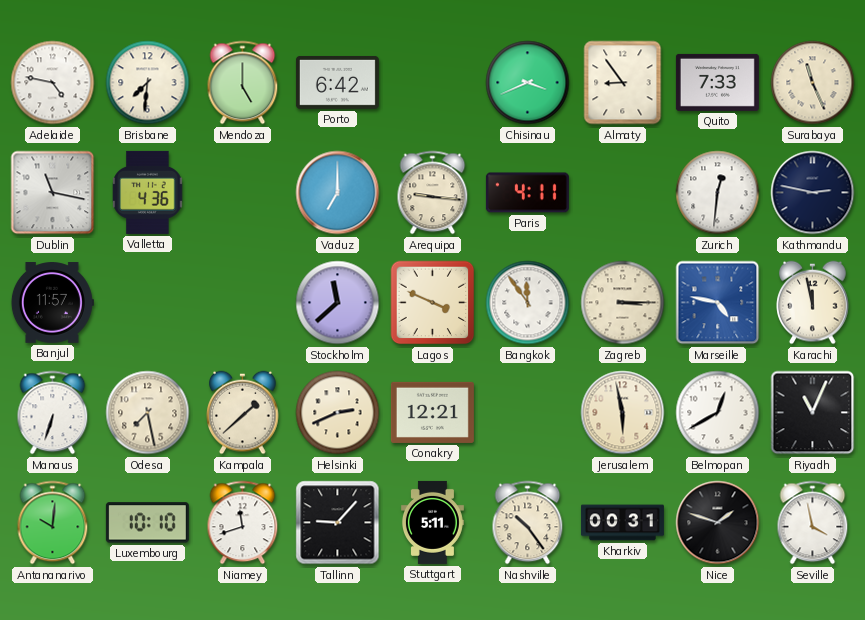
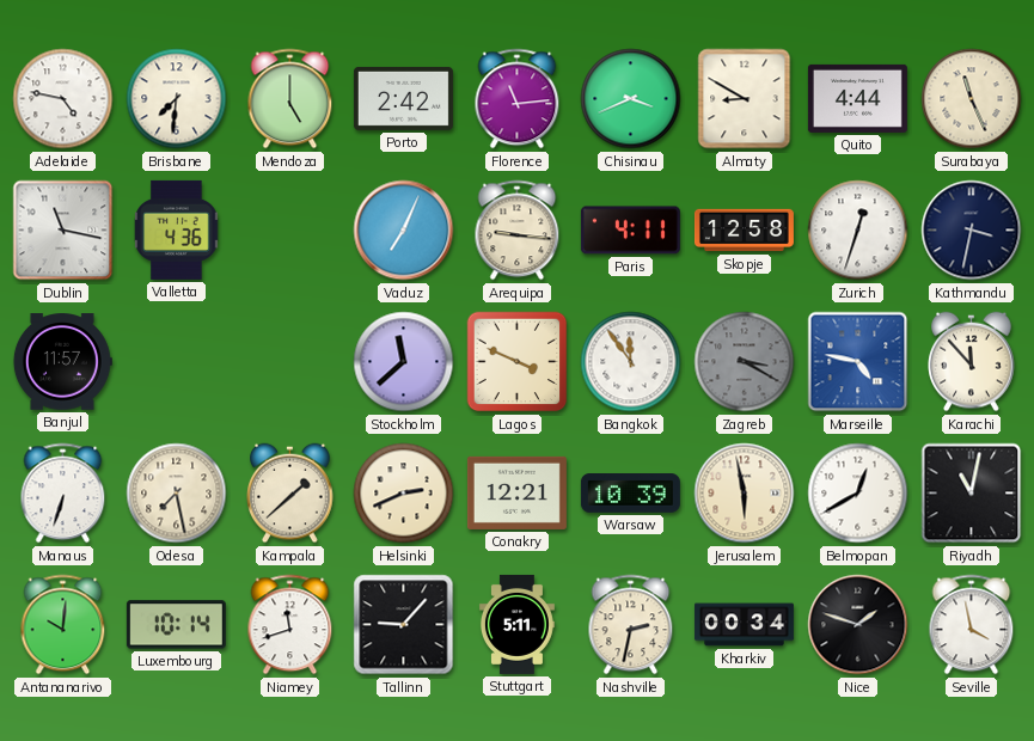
Porto: 6:42 -> 2:42 (403, 98)
Florence: none -> 11:14 (518, 99)
Almaty: 8:54 -> 8:50 (745, 99)
Quito: 7:33 -> 4:44 (857, 98)
Vaduz: 7:00 -> 7:04 (404, 231)
Skopje: none -> 12:58 (744, 231)
Zurich: 12:31 -> 12:33 (858, 231)
Kathmandu: 2:47 -> 3:32 (972, 231)
Zagreb: 3:15 -> 3:20 (745, 362)
Zagreb dial: cream -> grey (745, 362)
Karachi: 11:58 -> 11:53 (972, 362)
Warsaw: none -> 10:39 (630, 494)
Riyadh: 11:04 -> 11:02 (972, 494)
Luxembourg: 10:10 -> 10:14 (176, 625)
Nashville: 10:24 -> 2:32 (631, 625)
Kharkiv: 00:31 -> 00:34 (744, 625)
